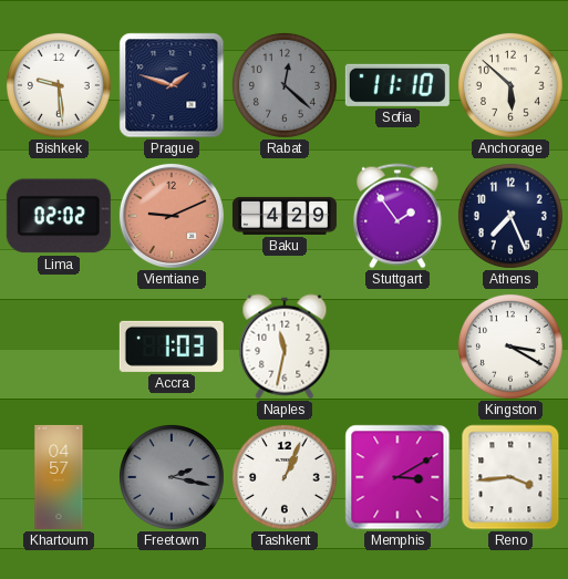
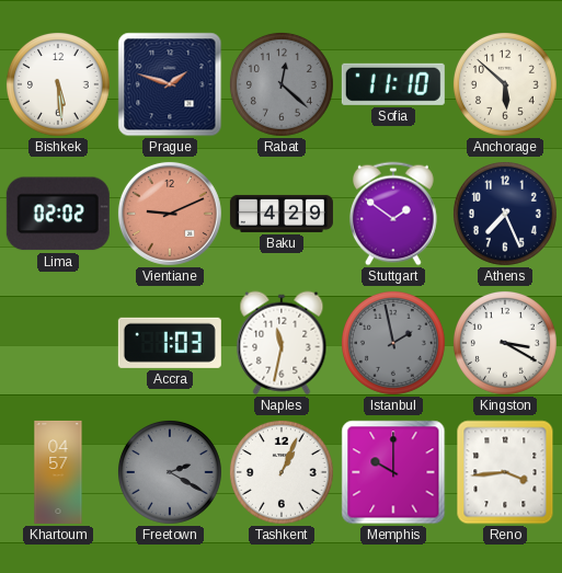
Bishkek: 9:29 -> 5:29 (58, 84)
Stuttgart: 1:54 -> 1:51 (393, 214)
Istanbul: none -> 1:58 (393, 343)
Freetown: 2:17 -> 2:20 (170, 472)
Memphis: 3:10 -> 10:00 (393, 472)
